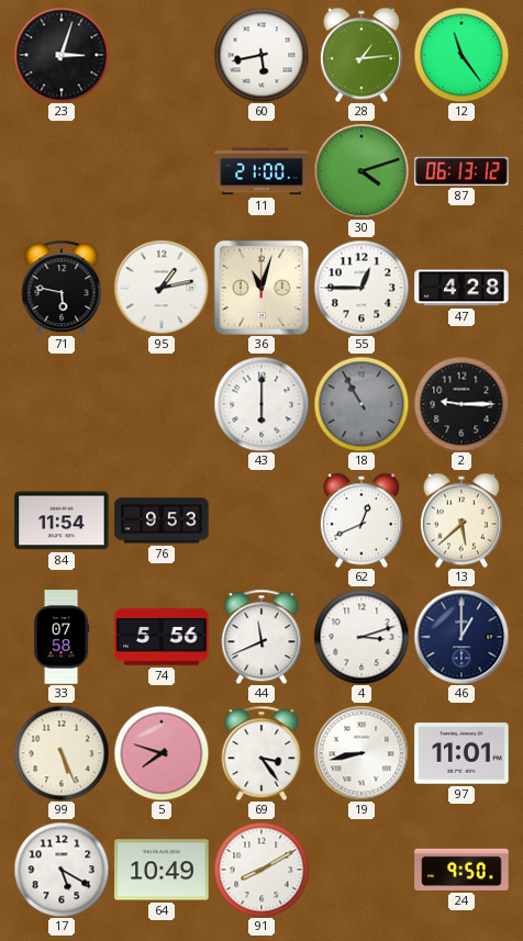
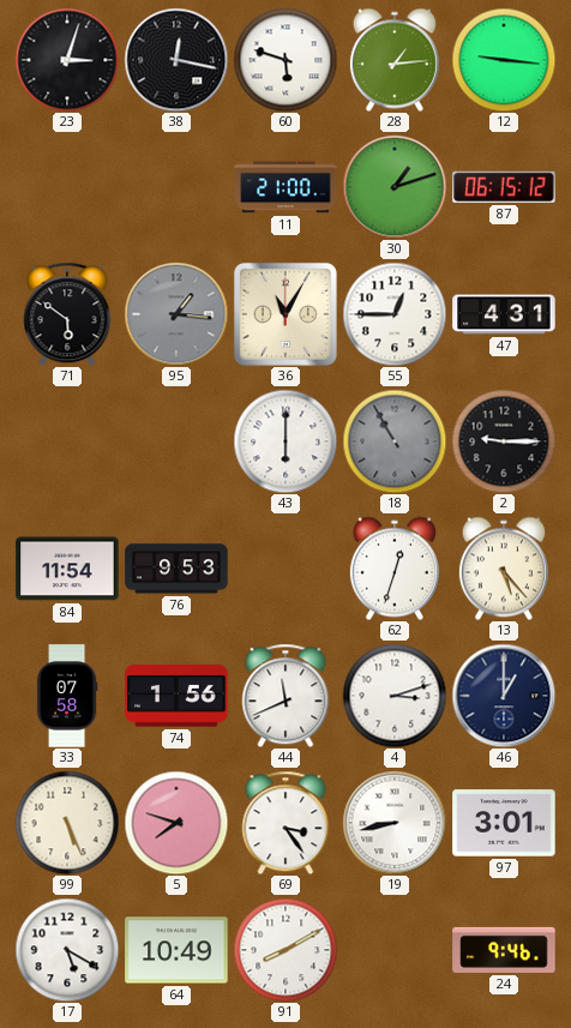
38: none -> 12:17 (176, 60)
60: 5:43 -> 5:48 (285, 60)
12: 11:24 -> 9:16 (504, 60)
30: 4:12 -> 1:12 (395, 187)
87: 06:13 -> 06:15 (504, 187)
71: 5:47 -> 5:51 (67, 314)
95: 1:13 -> 1:16 (176, 314)
95 dial: white -> grey (176, 314)
36: 11:03 -> 11:05 (285, 314)
47: 4:28 -> 4:31 (504, 314)
62: 12:41 -> 12:33 (395, 569)
13: 5:38 -> 5:23 (504, 569)
74: 5:56 -> 1:56 (176, 696)
97: 11:01 -> 3:01 (504, 823)
24: 9:50 -> 9:46 (504, 950)
